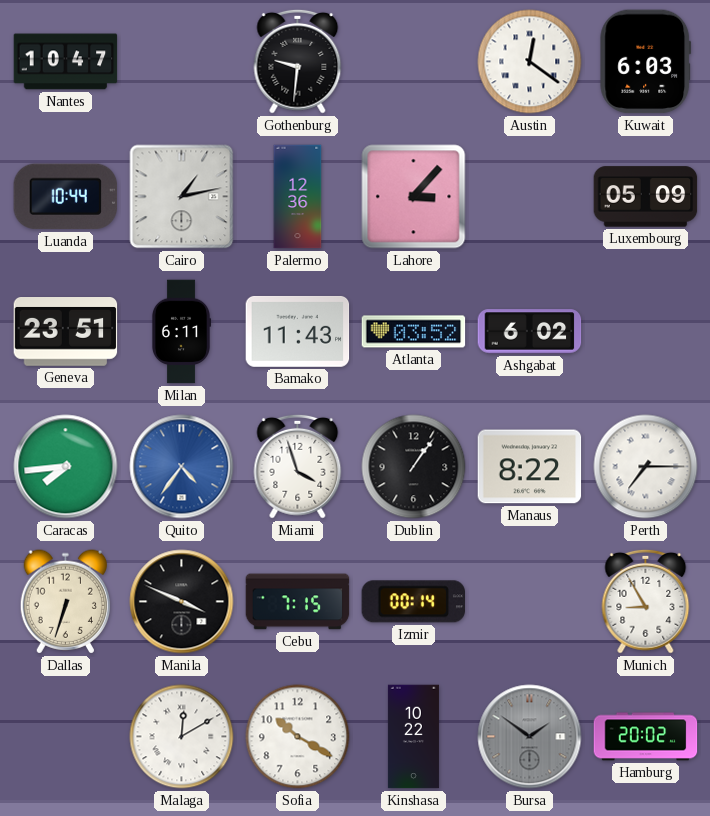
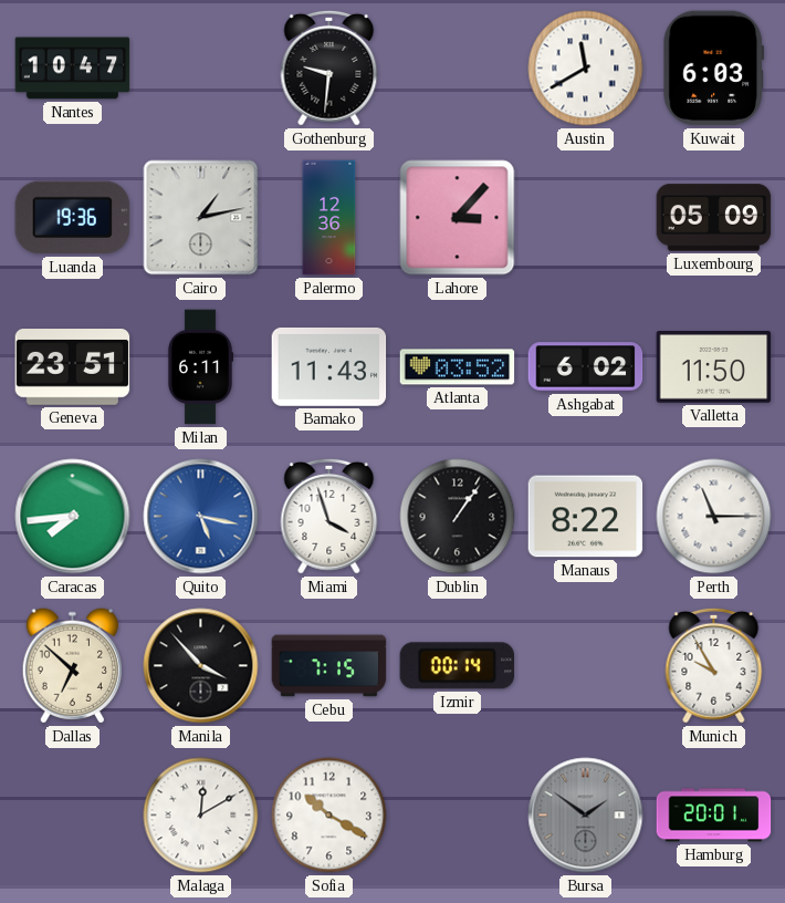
Austin: 12:21 -> 11:40 (586, 69)
Luanda: 10:44 -> 19:36 (73, 218)
Valletta: none -> 11:50 (714, 367)
Quito: 4:36 -> 5:17 (201, 517)
Perth: 7:15 -> 11:15 (714, 517)
Dallas: 6:33 -> 6:52 (72, 666)
Manila: 3:49 -> 3:53 (201, 666)
Munich: 8:55 -> 9:55 (714, 665)
Kinshasa: 10:22 -> none (413, 737)
Hamburg: 20:02 -> 20:01 (714, 816)
